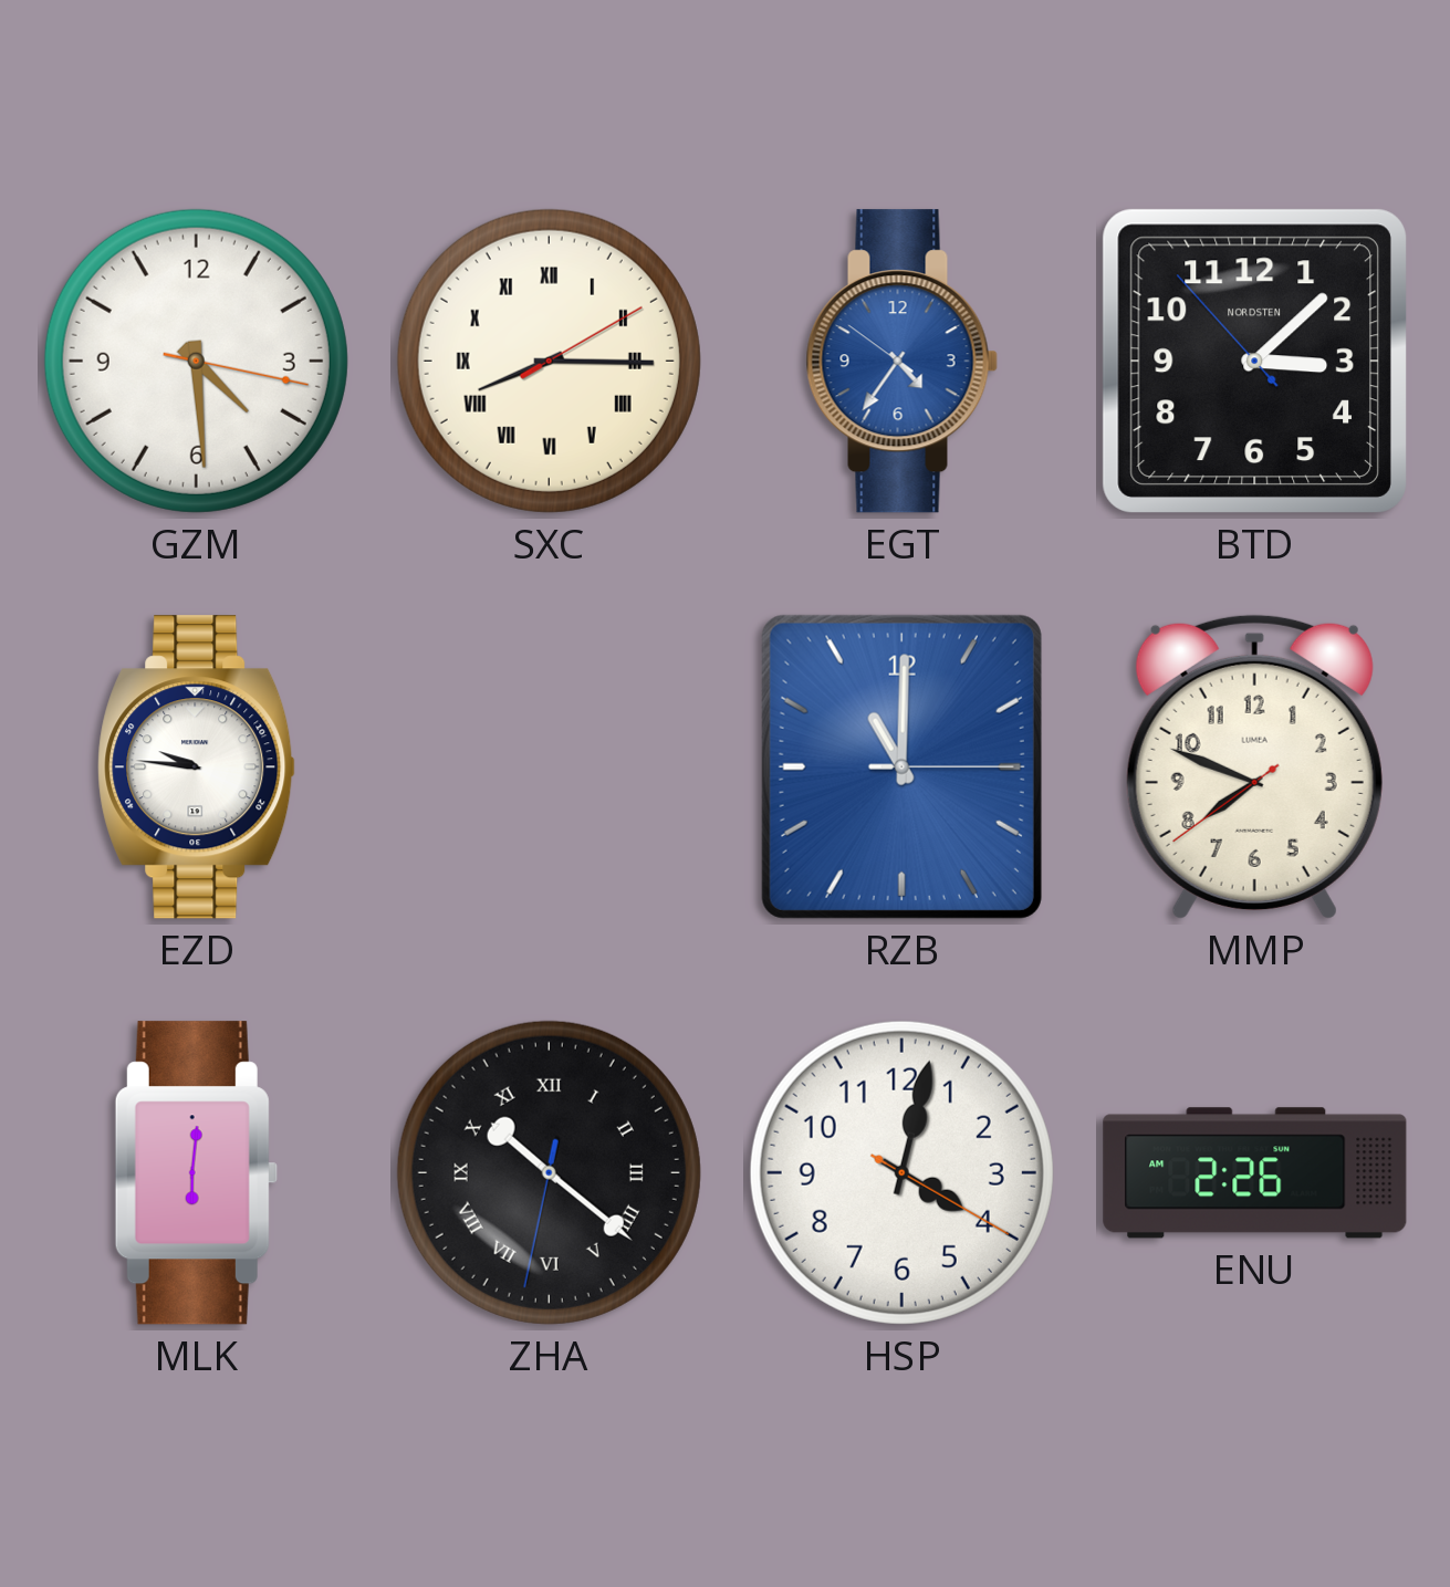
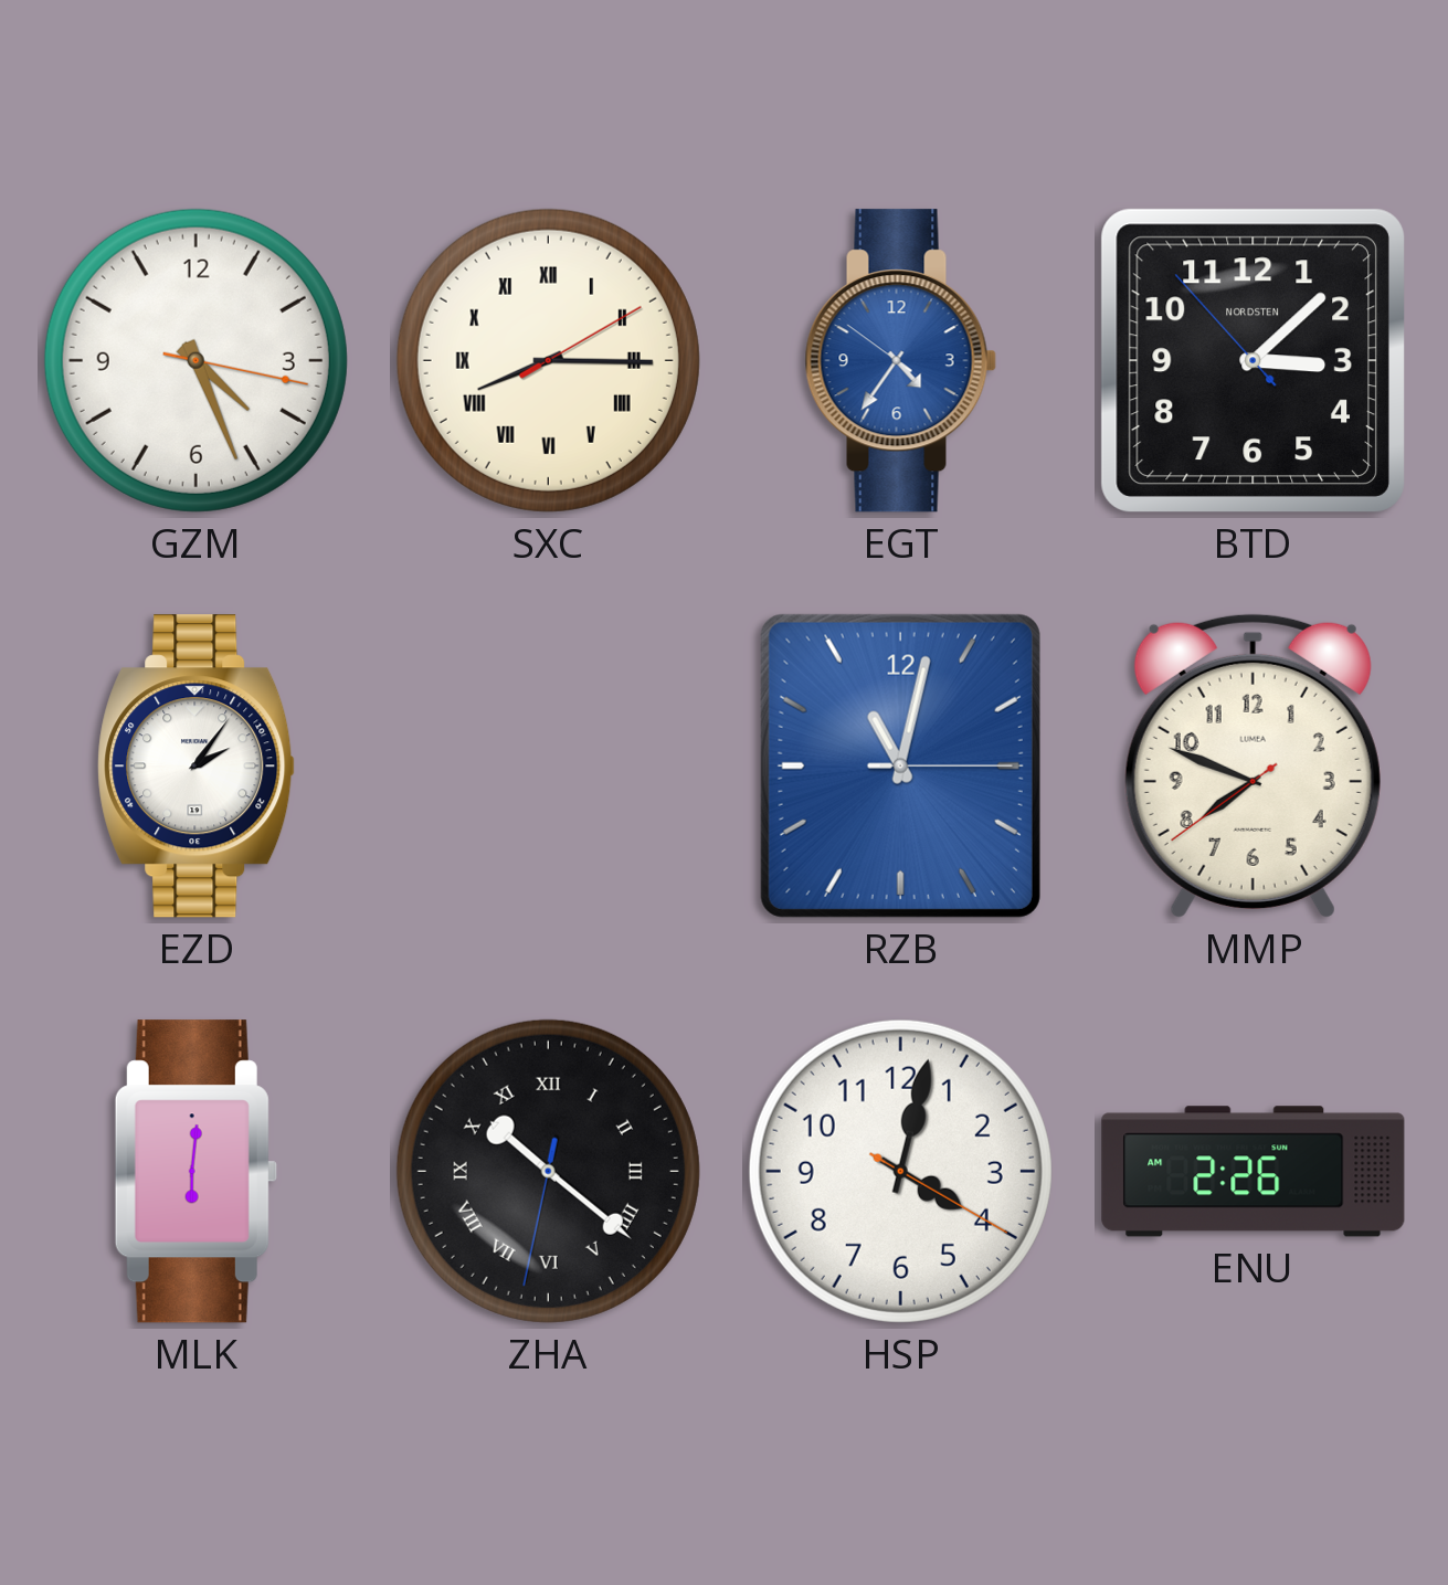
GZM: 4:29 -> 4:26 (195, 360)
EZD: 9:46 -> 2:06 (197, 767)
RZB: 11:00 -> 11:02 (900, 765)
